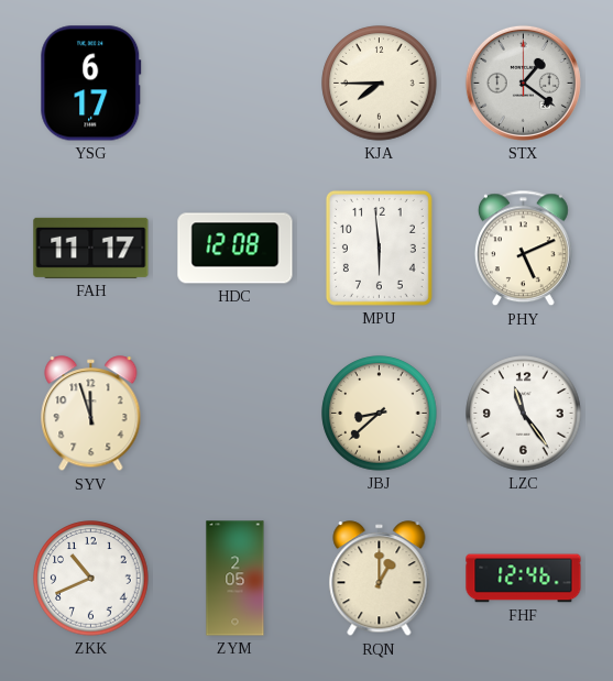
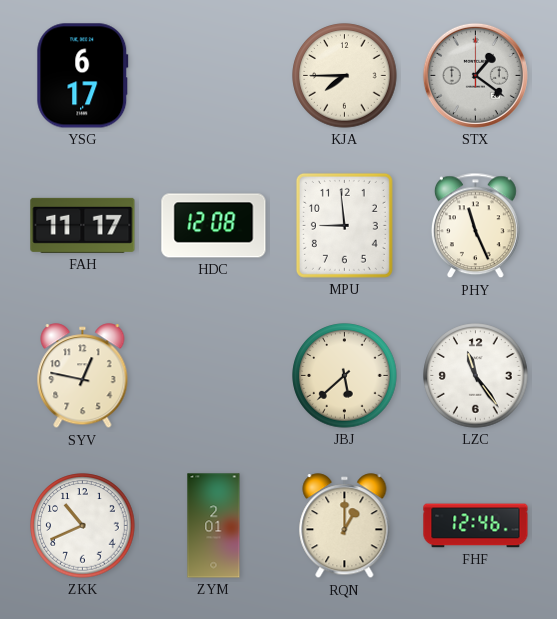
MPU: 5:59 -> 8:59 (344, 225)
PHY: 5:11 -> 11:26 (475, 226)
SYV: 11:57 -> 12:47 (83, 376)
JBJ: 8:38 -> 5:38 (345, 376)
ZYM: 2:05 -> 2:01 (214, 526)
